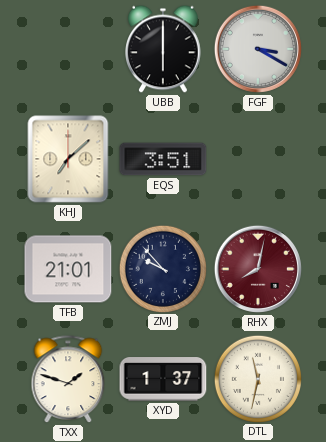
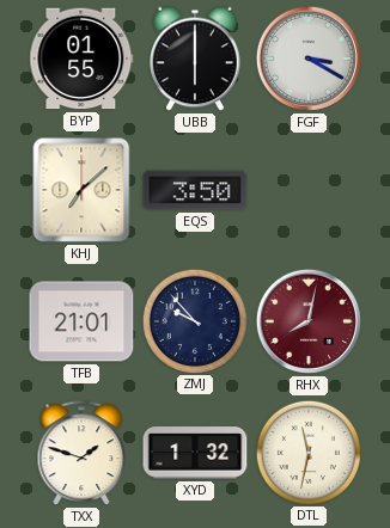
BYP: none -> 01:55 (81, 59)
EQS: 3:51 -> 3:50 (195, 190)
XYD: 1:37 -> 1:32 (195, 453)
